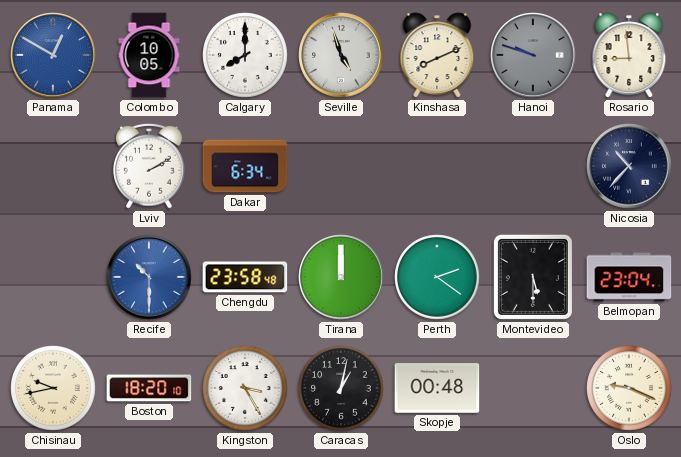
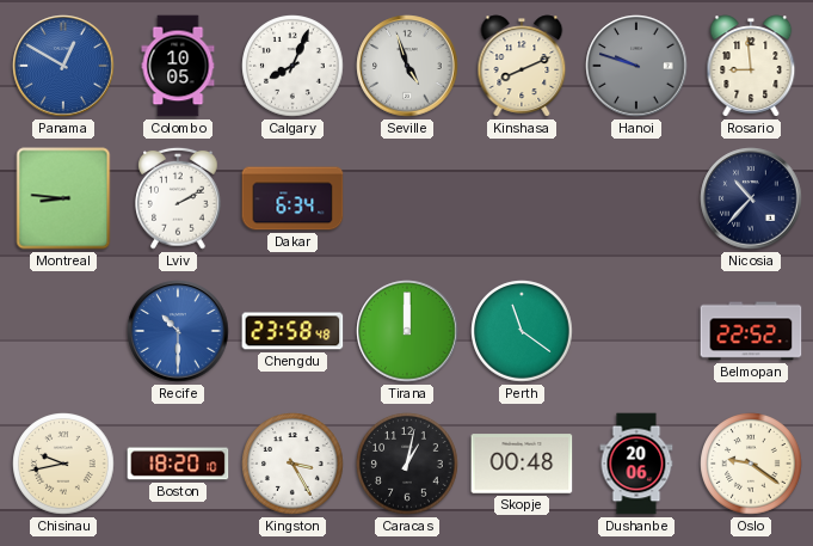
Calgary: 8:00 -> 8:04 (292, 66)
Montreal: none -> 8:46 (63, 198)
Perth: 2:21 -> 11:21 (522, 331)
Montevideo: 5:30 -> none (533, 277)
Belmopan: 23:04 -> 22:52 (751, 331)
Dushanbe: none -> 20:06 (636, 464)
Oslo: 9:19 -> 9:21 (751, 464)
